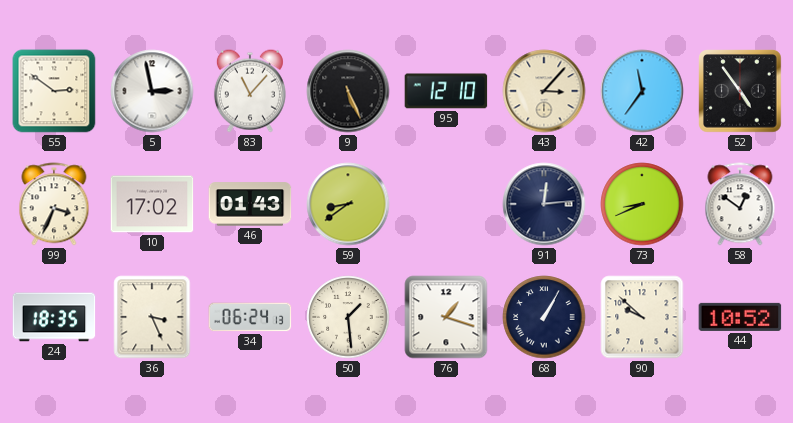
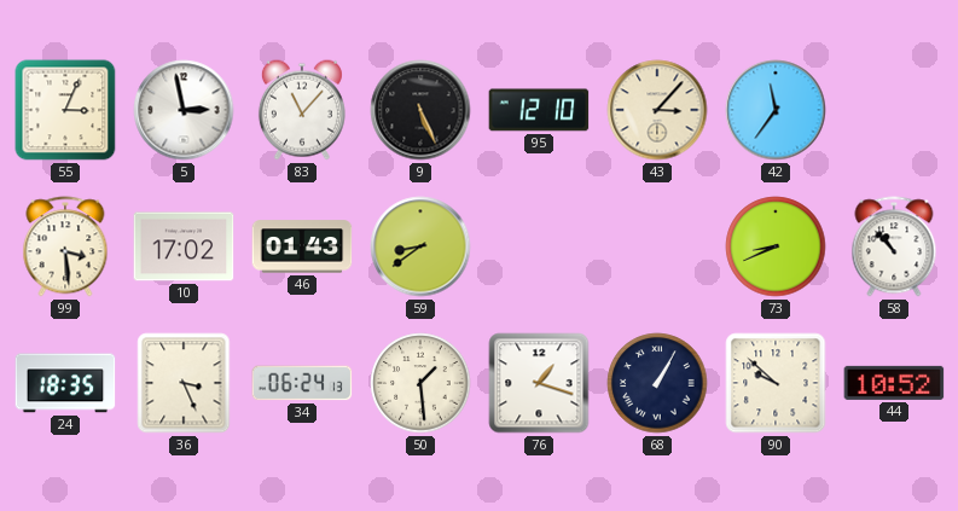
55: 2:51 -> 3:04 (65, 110)
52: 4:54 -> none (740, 91)
99: 3:34 -> 3:29 (65, 246)
91: 12:14 -> none (544, 204)
58: 12:51 -> 10:53 (894, 246)
